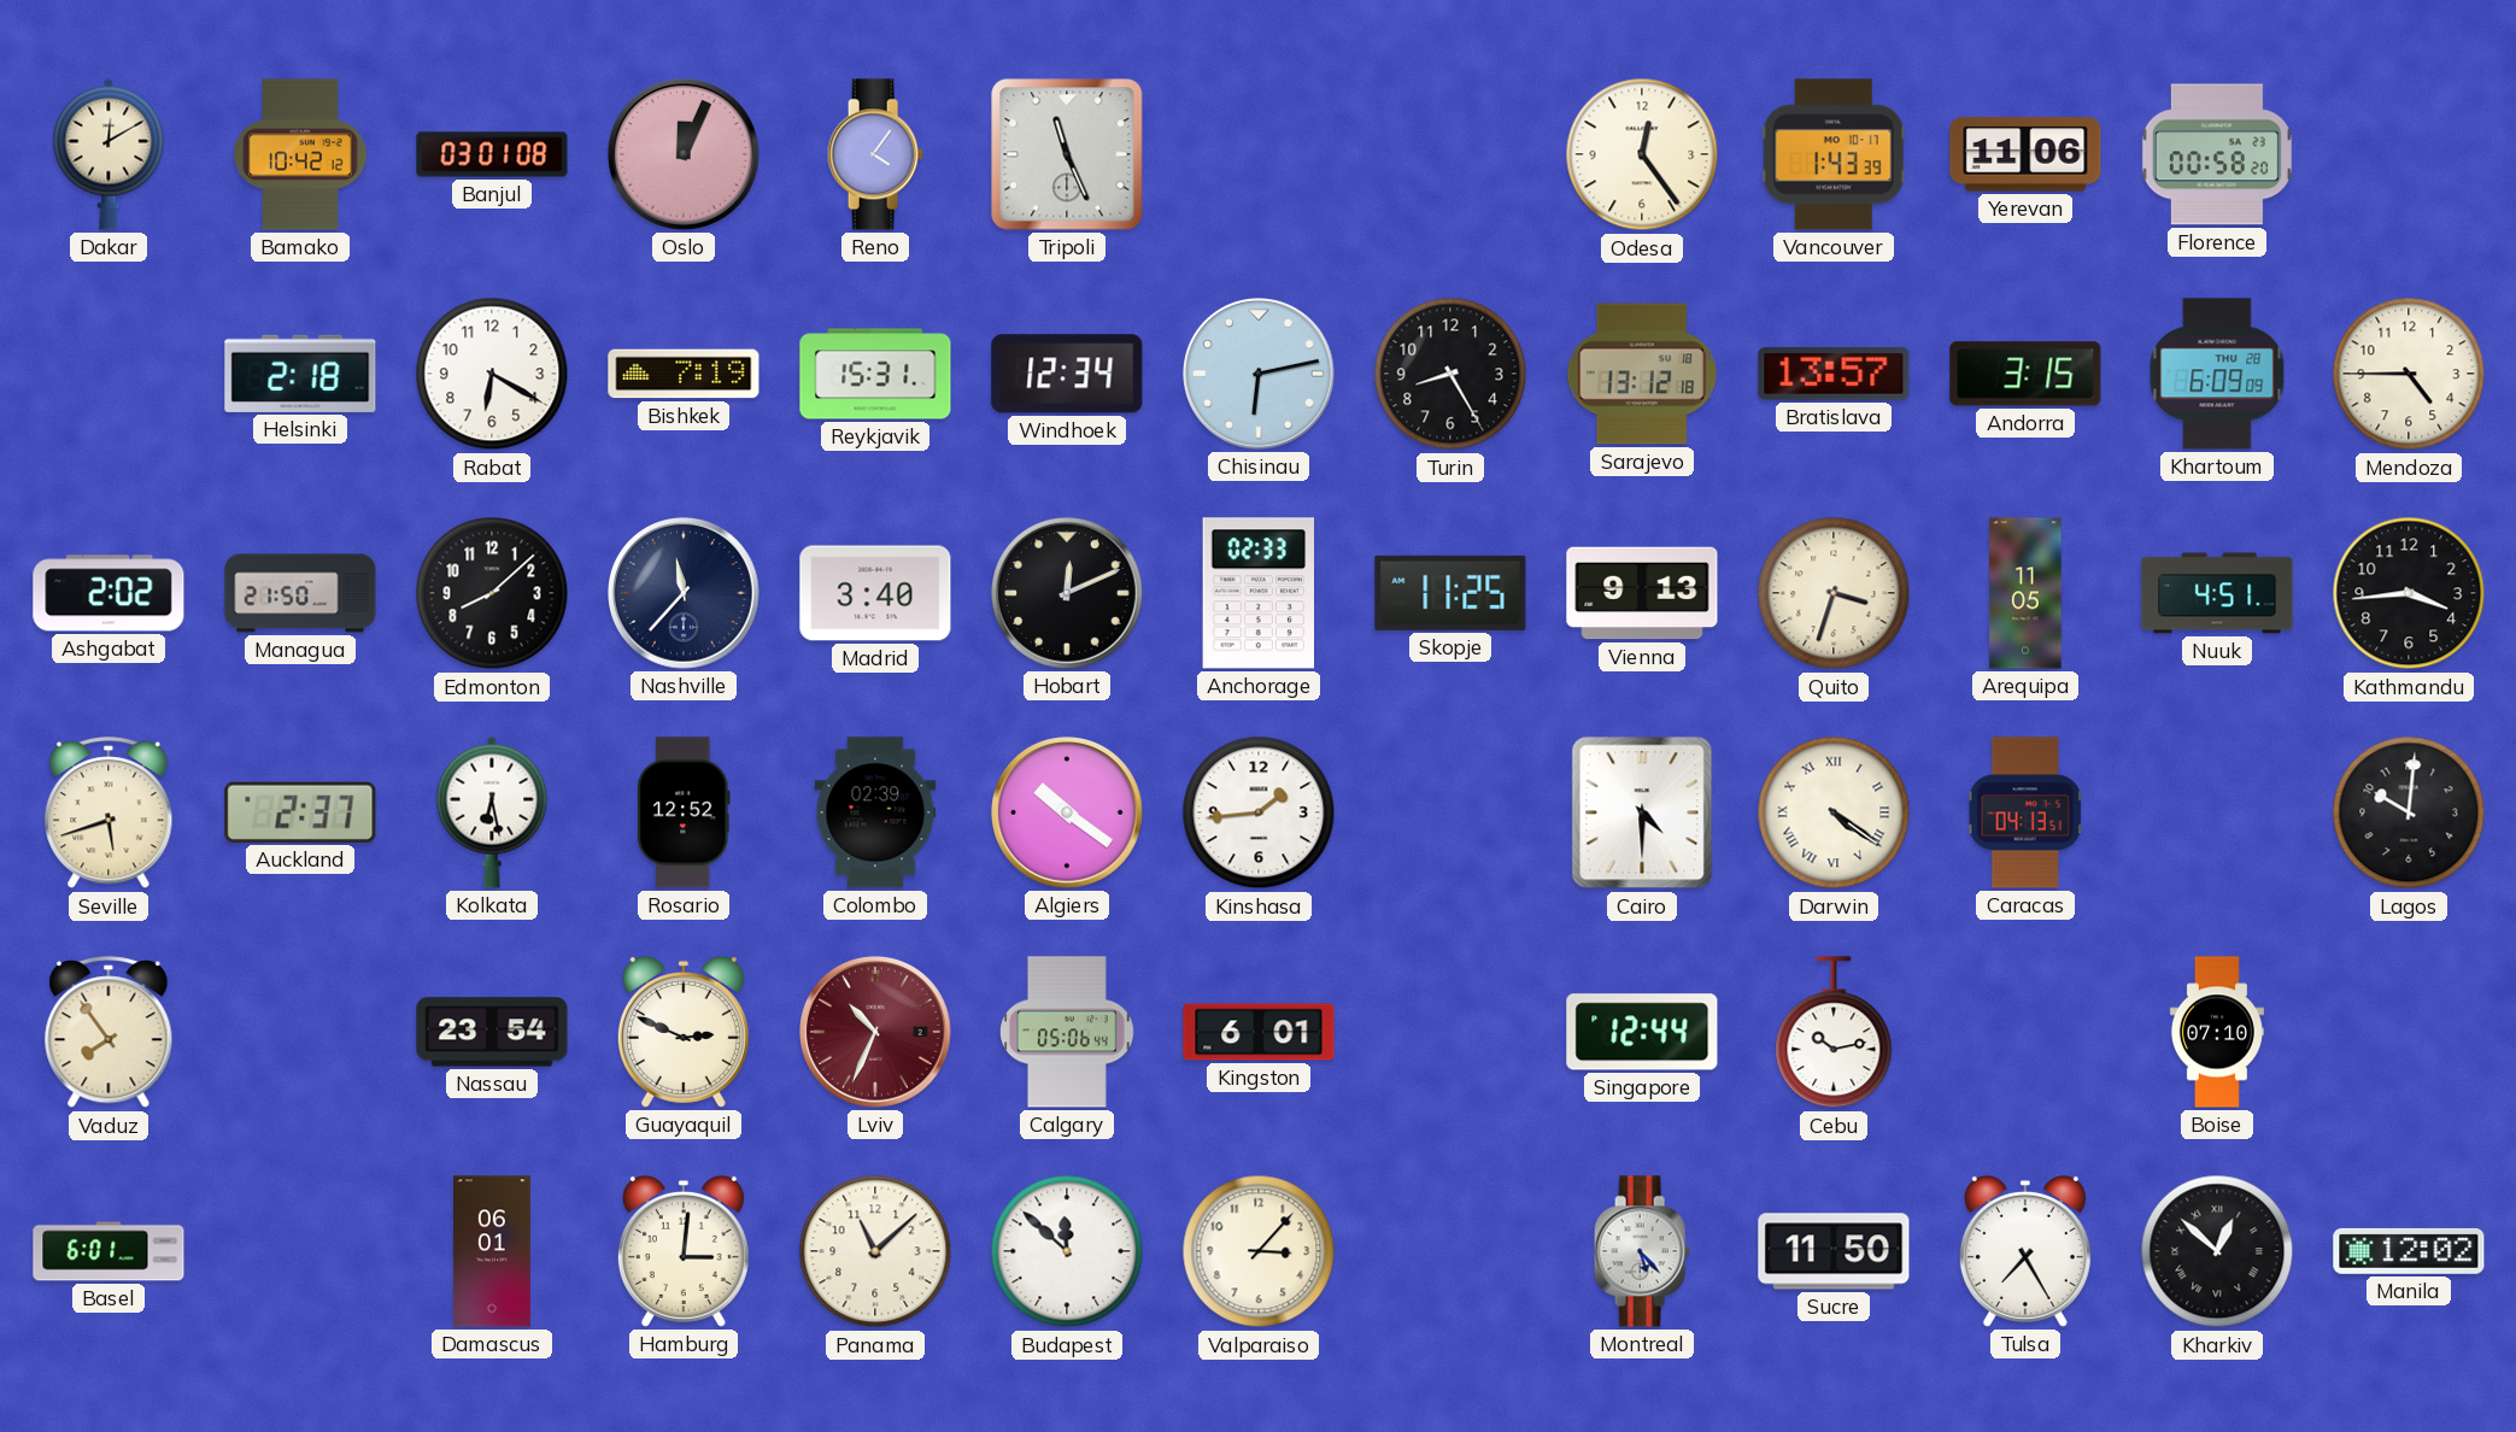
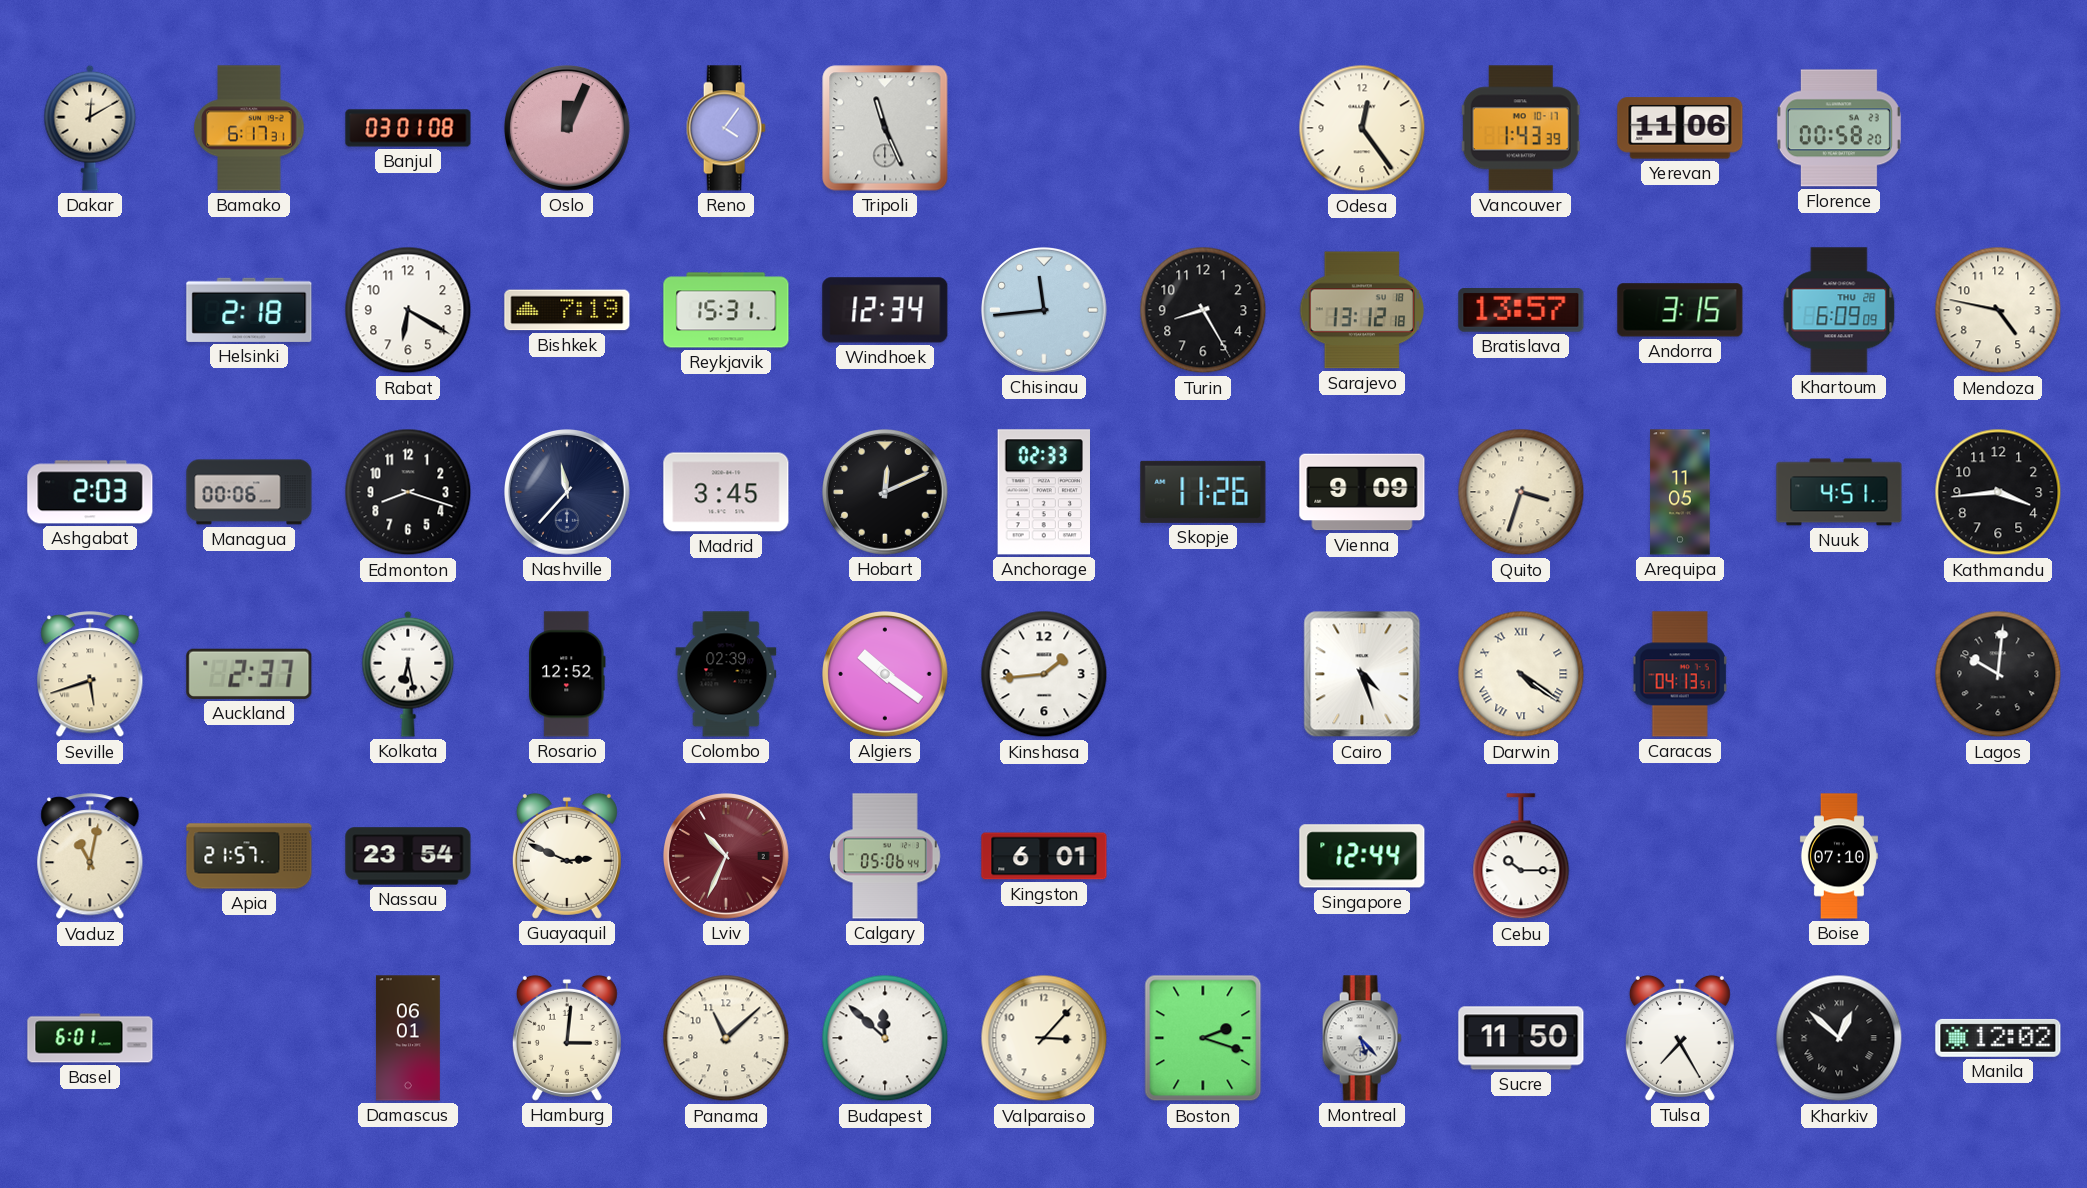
Bamako: 10:42 -> 6:17 (249, 128)
Chisinau: 6:13 -> 11:44 (1045, 311)
Mendoza: 4:45 -> 4:47 (1998, 310)
Ashgabat: 2:02 -> 2:03 (90, 492)
Managua: 21:50 -> 00:06 (249, 492)
Edmonton: 8:08 -> 8:18 (408, 492)
Madrid: 3:40 -> 3:45 (726, 492)
Skopje: 11:25 -> 11:26 (1203, 492)
Vienna: 9:13 -> 9:09 (1362, 492)
Cairo: 4:30 -> 4:27 (1362, 674)
Vaduz: 7:54 -> 11:02 (90, 857)
Apia: none -> 21:57 (249, 856)
Cebu: 10:13 -> 10:15 (1521, 857)
Boston: none -> 2:18 (1203, 1038)
